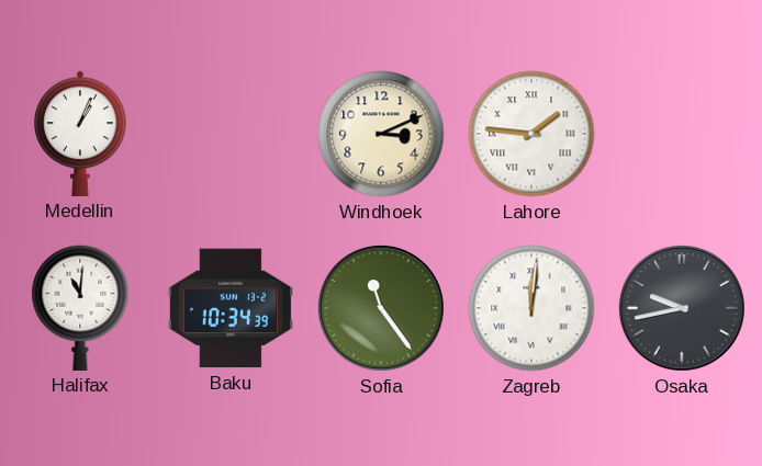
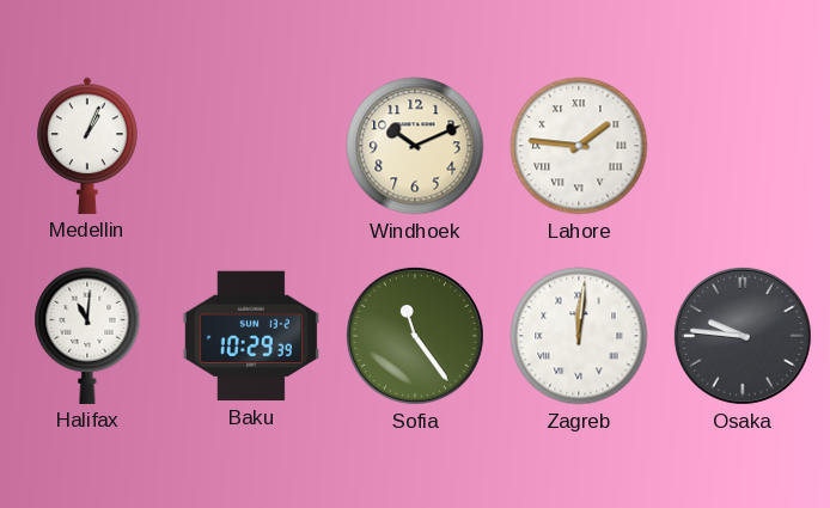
Windhoek: 3:11 -> 10:11 (415, 146)
Baku: 10:34 -> 10:29 (251, 336)
Osaka: 9:43 -> 9:46 (743, 336)
